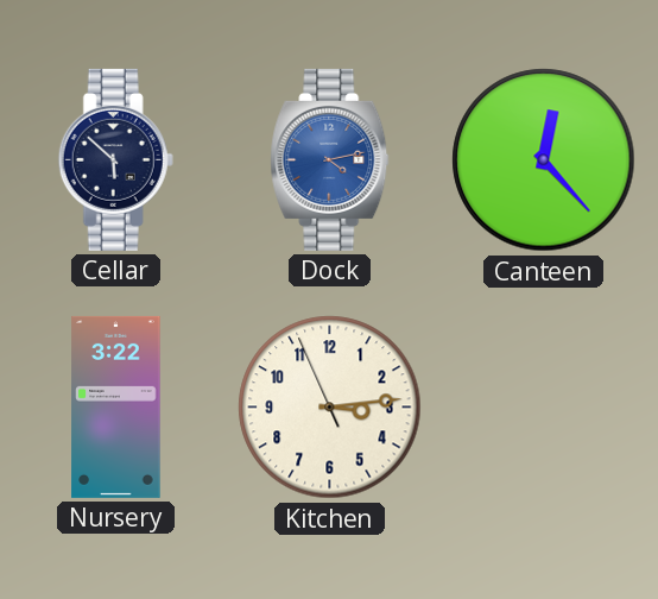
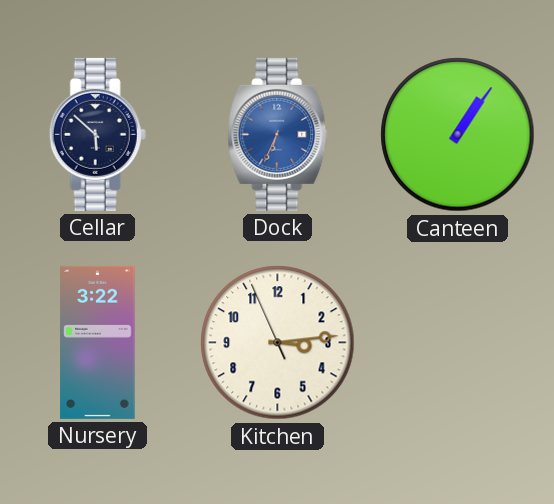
Dock: 4:13 -> 6:34 (278, 134)
Canteen: 12:23 -> 1:06 (458, 135)
